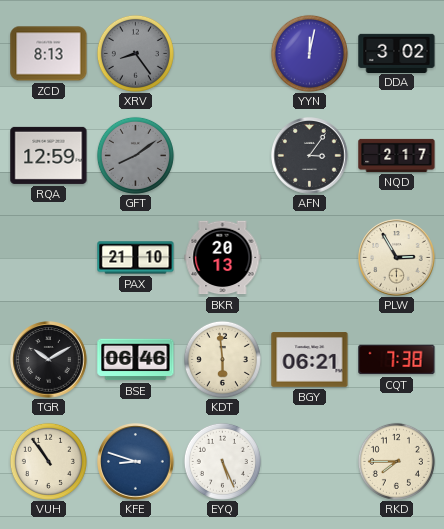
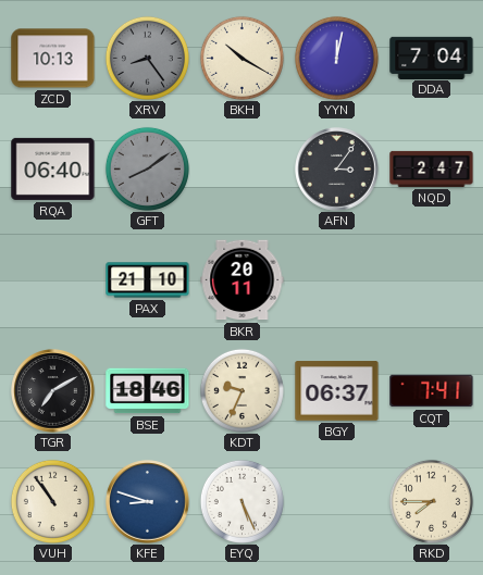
ZCD: 8:13 -> 10:13 (53, 59)
BKH: none -> 10:20 (242, 58)
DDA: 3:02 -> 7:04 (432, 58)
RQA: 12:59 -> 06:40 (53, 168)
NQD: 2:17 -> 2:47 (432, 168)
BKR: 20:13 -> 20:11 (243, 280)
PLW: 2:55 -> none (397, 258)
TGR: 10:10 -> 7:10 (53, 391)
BSE: 06:46 -> 18:46 (148, 391)
KDT: 5:59 -> 9:34 (242, 390)
BGY: 06:21 -> 06:37 (337, 391)
CQT: 7:38 -> 7:41 (432, 391)
